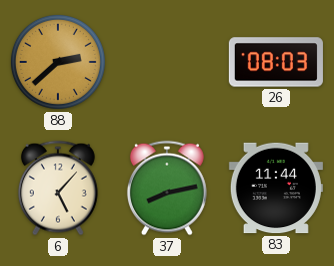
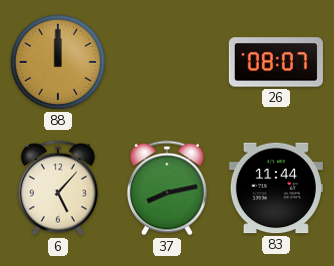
88: 2:38 -> 12:00 (58, 62)
26: 08:03 -> 08:07 (276, 62)
